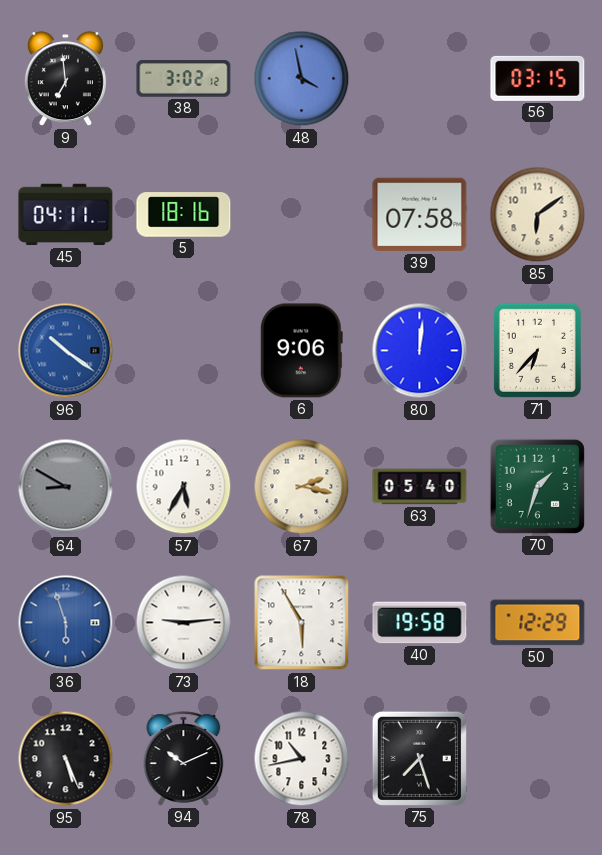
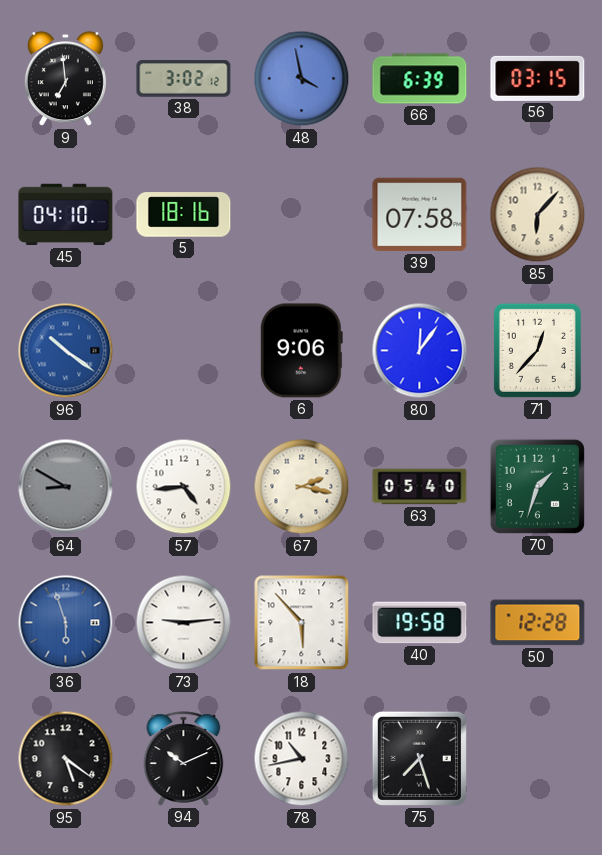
66: none -> 6:39 (420, 79)
45: 04:11 -> 04:10 (66, 215)
85: 6:09 -> 6:07 (538, 215)
80: 12:01 -> 12:06 (420, 351)
71: 6:37 -> 12:37 (537, 350)
57: 5:35 -> 4:44 (184, 487)
18: 5:55 -> 5:53 (302, 623)
50: 12:29 -> 12:28 (538, 623)
95: 5:26 -> 5:21 (66, 759)
